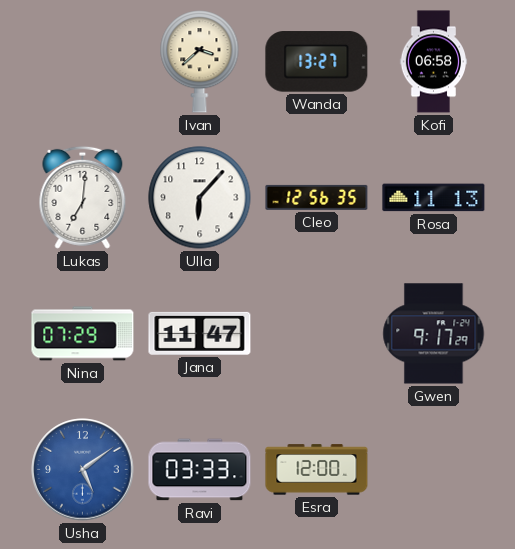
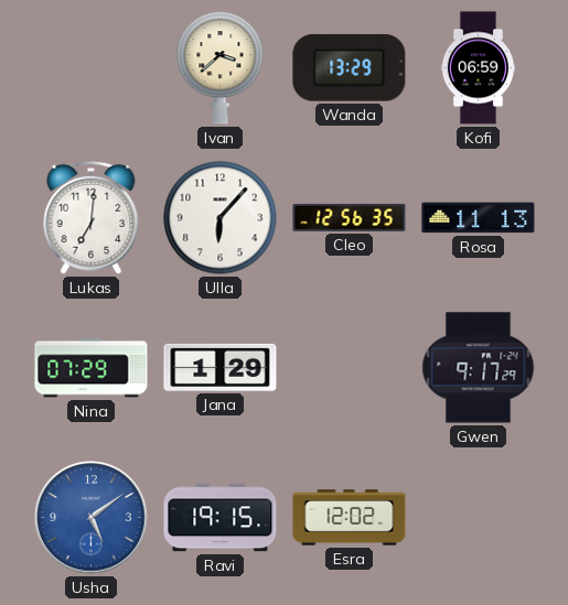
Wanda: 13:27 -> 13:29 (350, 68)
Kofi: 06:58 -> 06:59 (479, 68)
Jana: 11:47 -> 1:29 (221, 367)
Ravi: 03:33 -> 19:15 (221, 518)
Esra: 12:00 -> 12:02 (350, 518)
